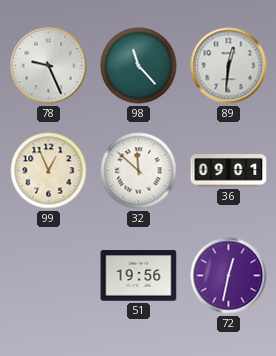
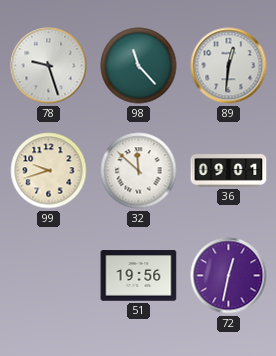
78: 9:26 -> 9:27 (49, 66)
99: 12:56 -> 9:42 (49, 171)
